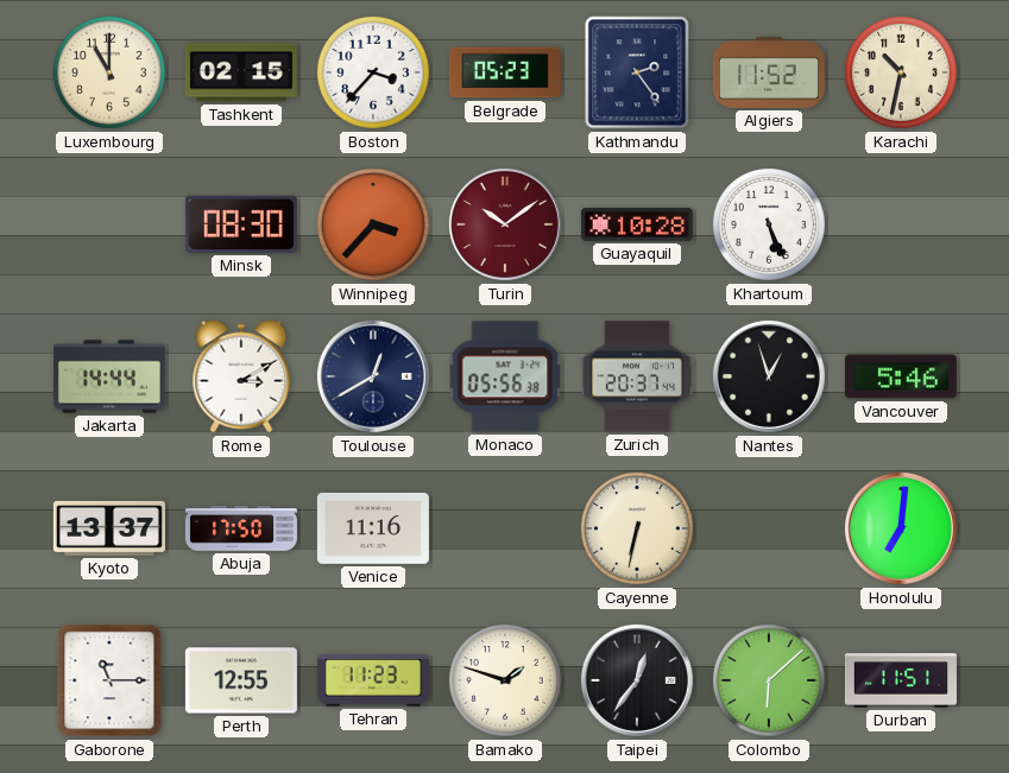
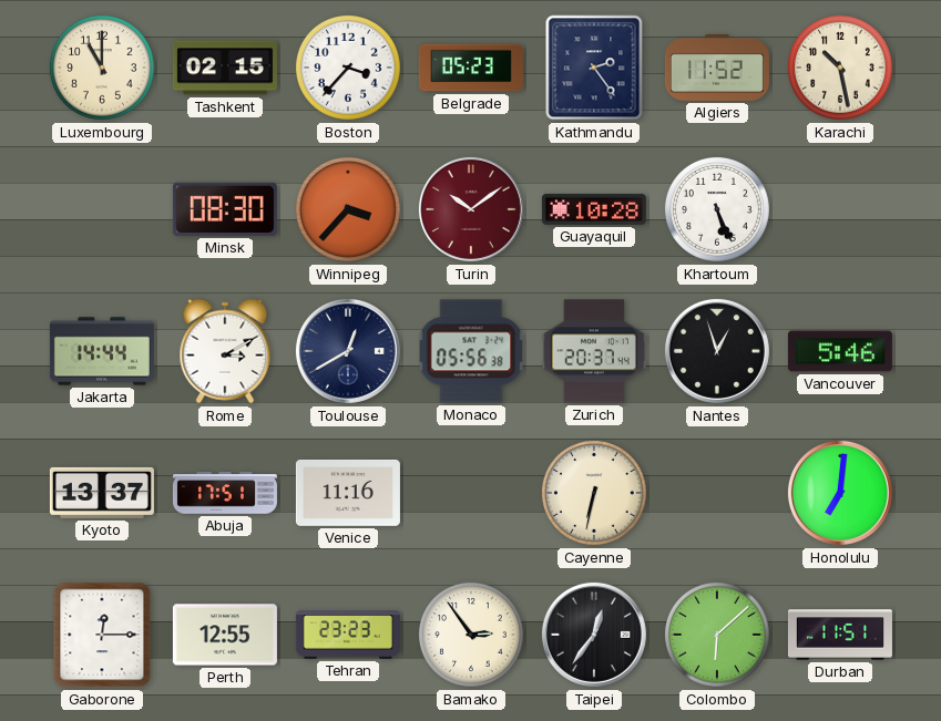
Karachi: 10:32 -> 10:28 (840, 68)
Abuja: 17:50 -> 17:51 (225, 493)
Gaborone: 11:15 -> 12:15 (102, 635)
Tehran: 11:23 -> 23:23 (348, 635)
Bamako: 1:48 -> 2:54 (471, 635)
